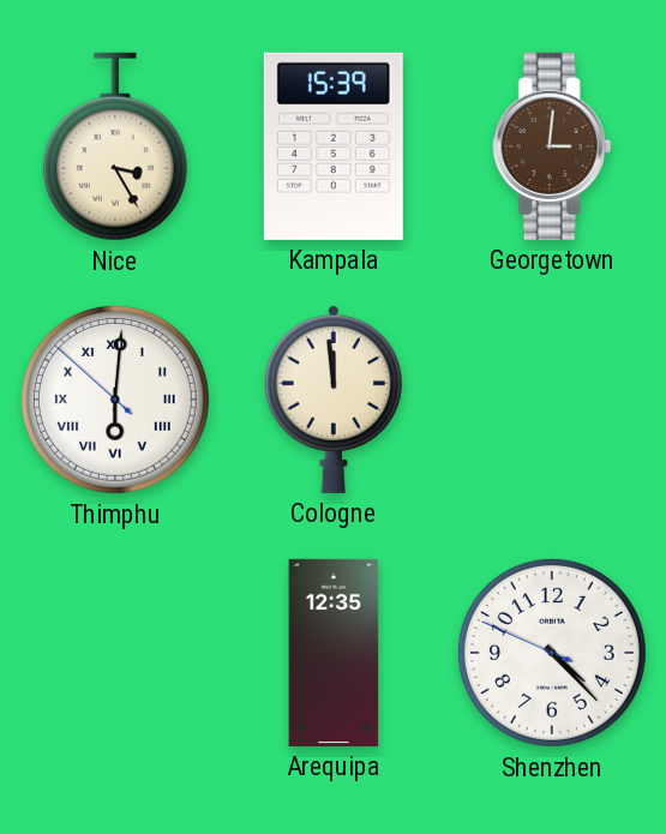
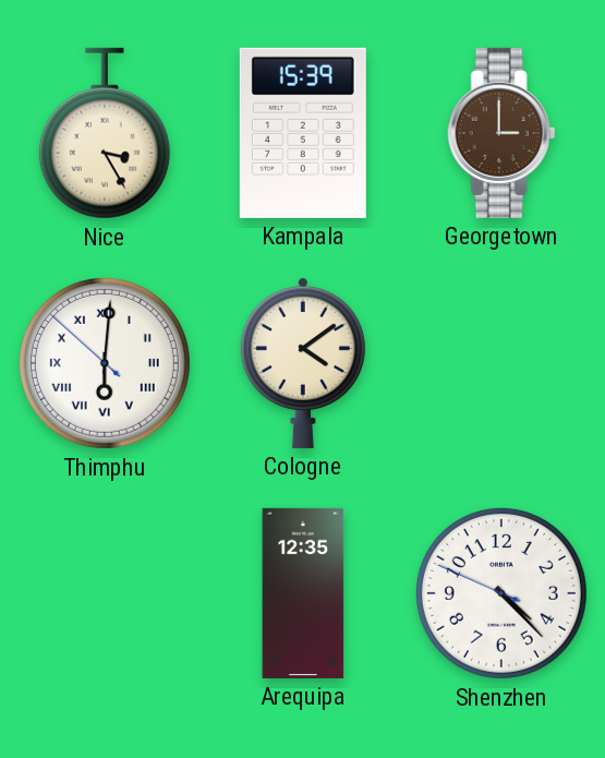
Georgetown: 3:01 -> 3:00 (501, 133)
Cologne: 11:59 -> 4:09 (303, 362)
